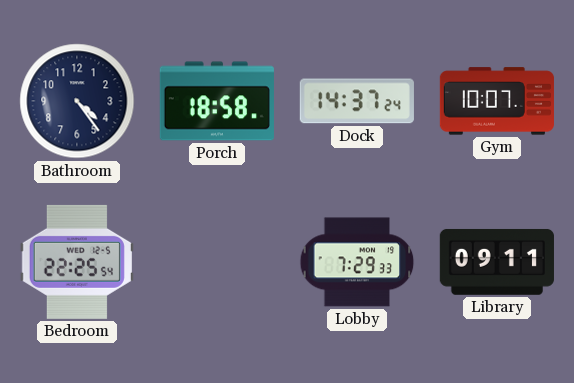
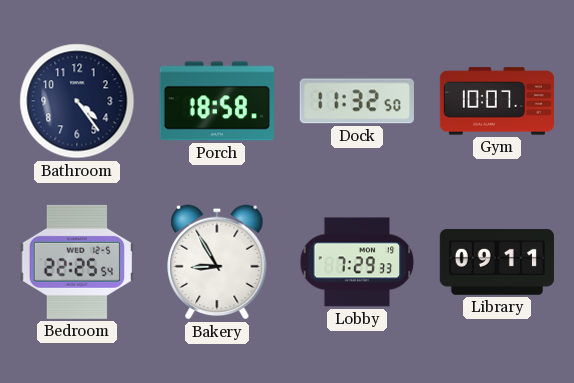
Dock: 14:37 -> 11:32 (357, 101)
Bakery: none -> 8:55 (217, 262)
